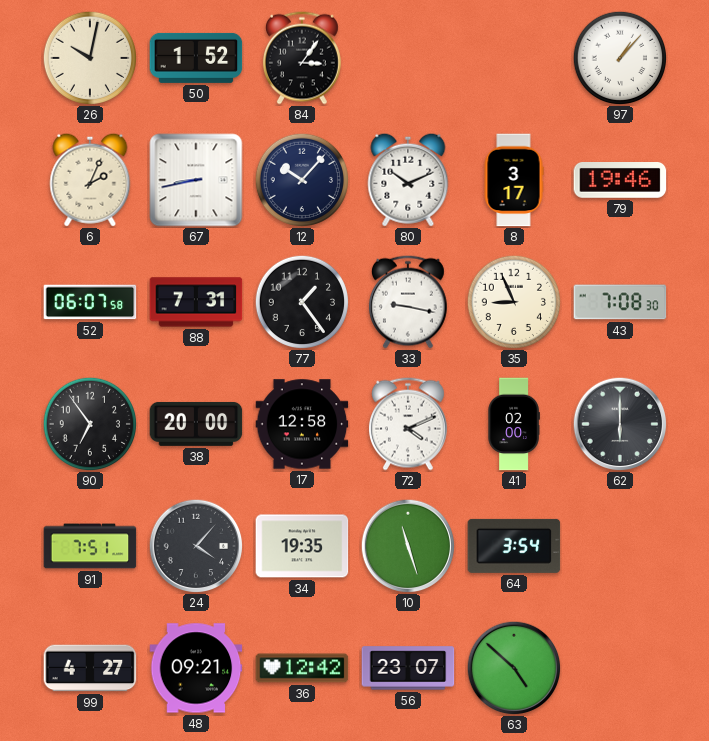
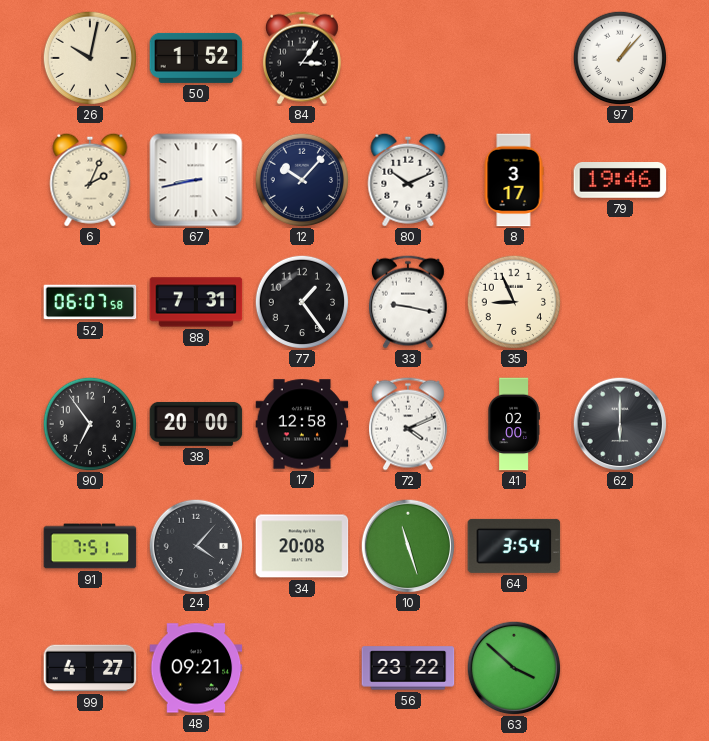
43: 7:08 -> none (620, 302)
34: 19:35 -> 20:08 (302, 546)
36: 12:42 -> none (302, 668)
56: 23:07 -> 23:22 (408, 668)
63: 4:52 -> 3:52 (514, 668)
